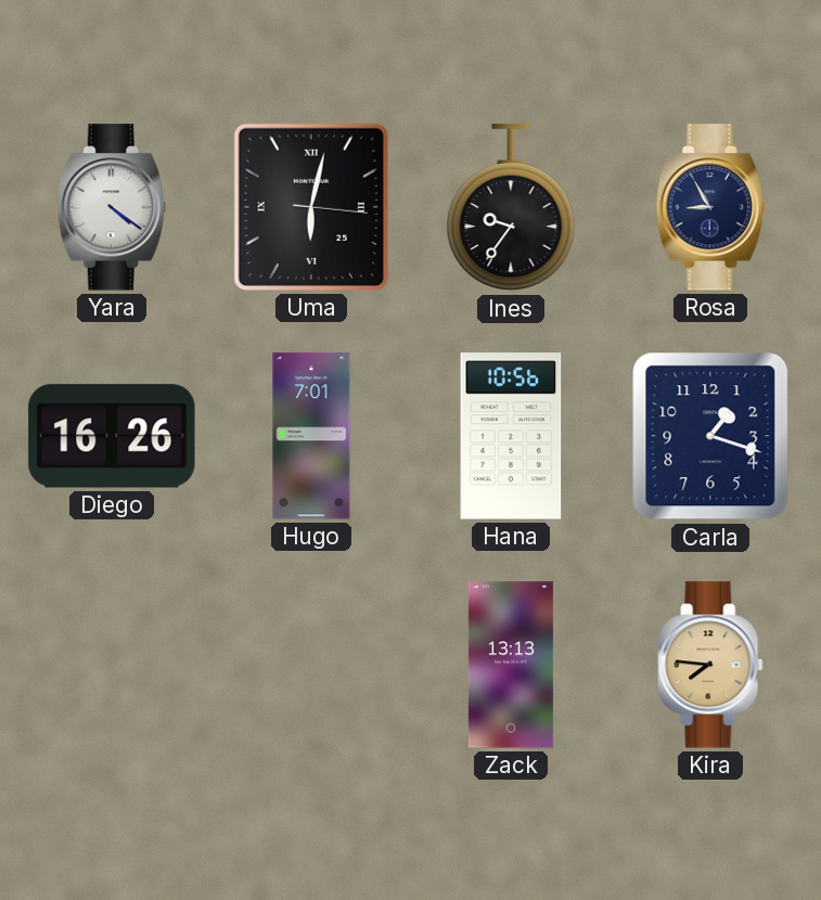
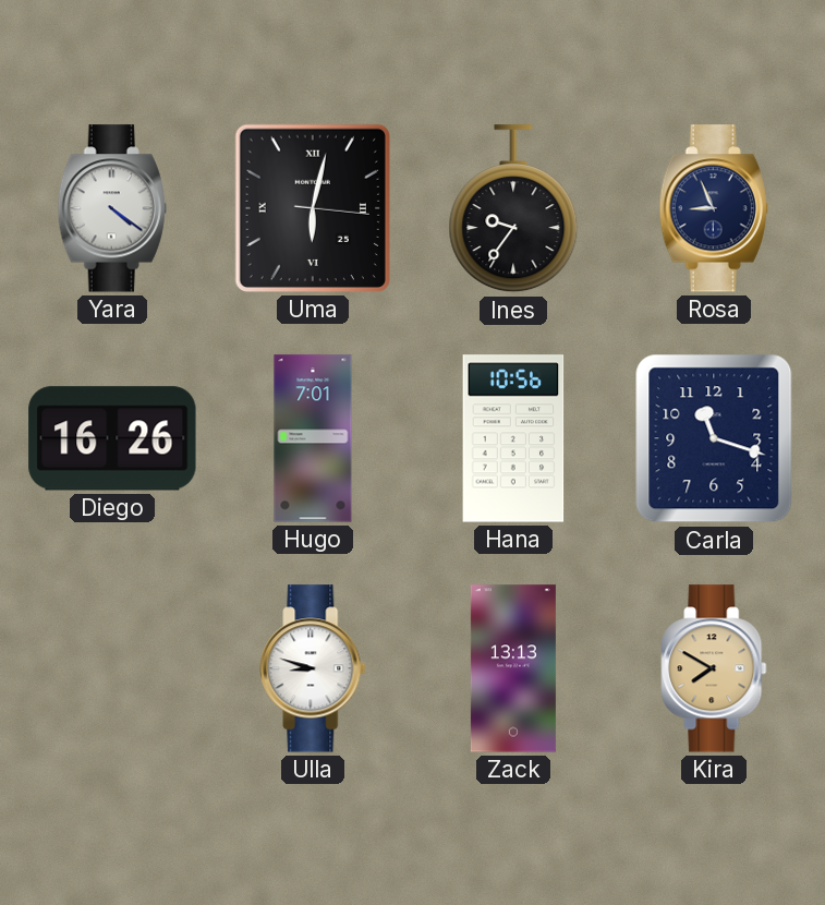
Rosa: 8:55 -> 8:56 (714, 208)
Carla: 1:18 -> 11:18 (714, 438)
Ulla: none -> 8:48 (313, 668)
Kira: 7:46 -> 7:50 (714, 668)
